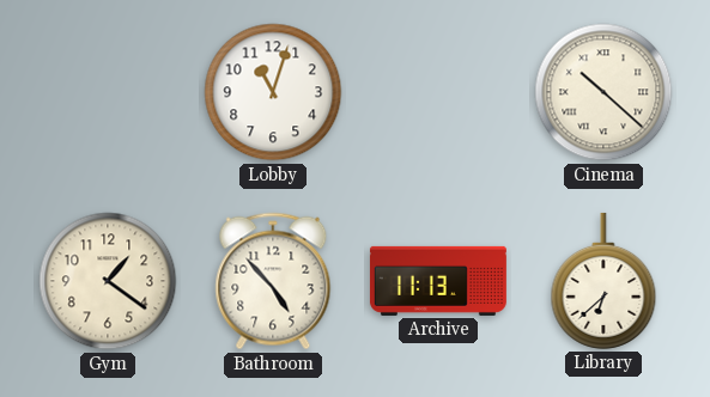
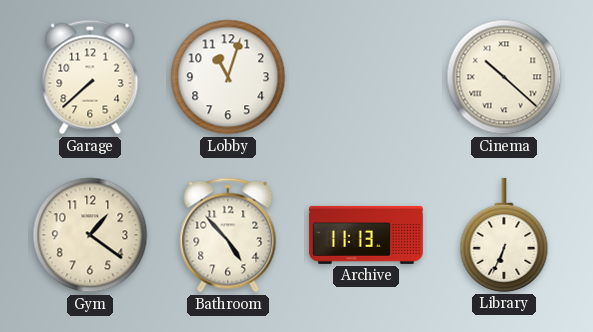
Garage: none -> 7:38 (90, 77)
Library: 6:38 -> 6:34 (504, 235)
